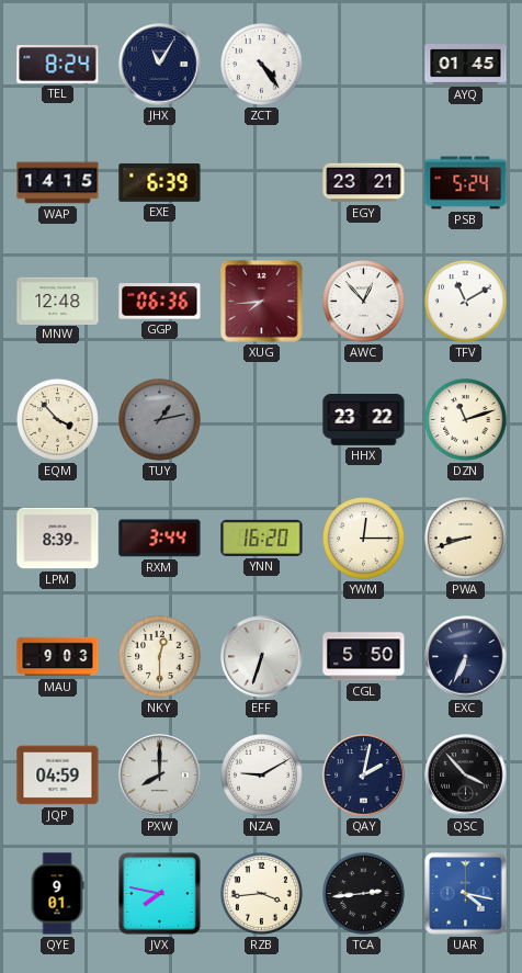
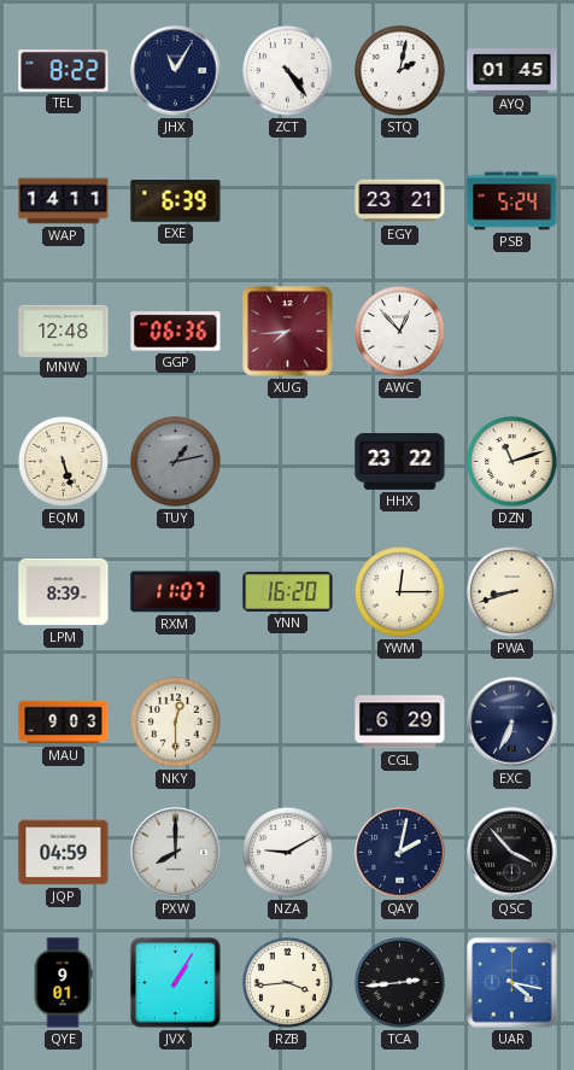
TEL: 8:24 -> 8:22 (64, 71)
STQ: none -> 2:02 (400, 71)
WAP: 14:15 -> 14:11 (64, 201)
TFV: 11:10 -> none (466, 302)
EQM: 3:53 -> 5:27 (64, 462)
RXM: 3:44 -> 11:07 (176, 592)
EFF: 6:33 -> none (262, 657)
CGL: 5:50 -> 6:29 (400, 723)
JVX: 7:47 -> 1:05 (176, 983)
